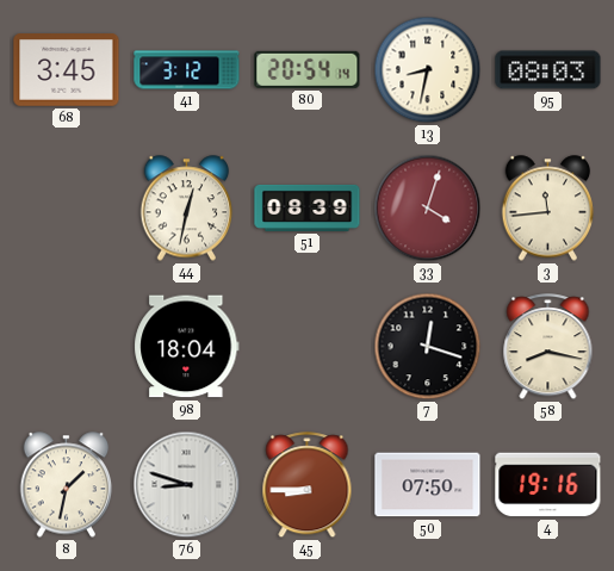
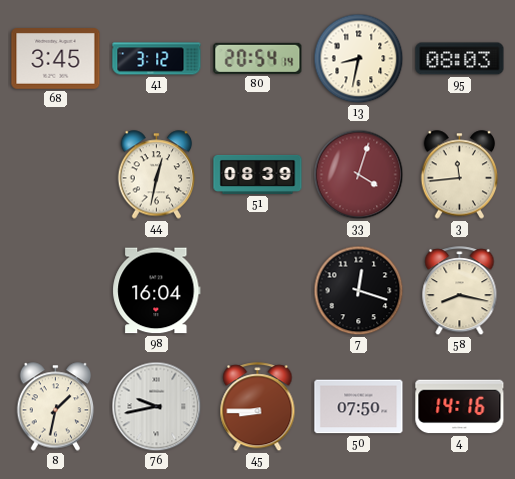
98: 18:04 -> 16:04 (157, 291)
76: 8:48 -> 9:43 (157, 407)
4: 19:16 -> 14:16 (460, 407)
